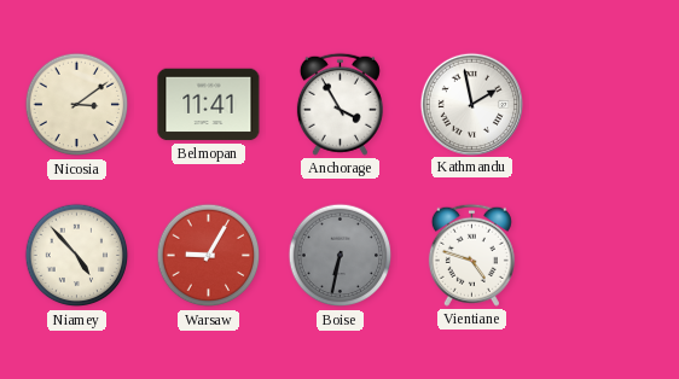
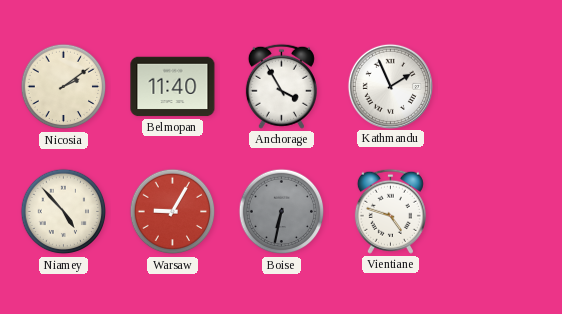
Nicosia: 3:09 -> 2:09 (64, 87)
Belmopan: 11:41 -> 11:40 (173, 87)
Kathmandu: 1:58 -> 1:56 (390, 86)
